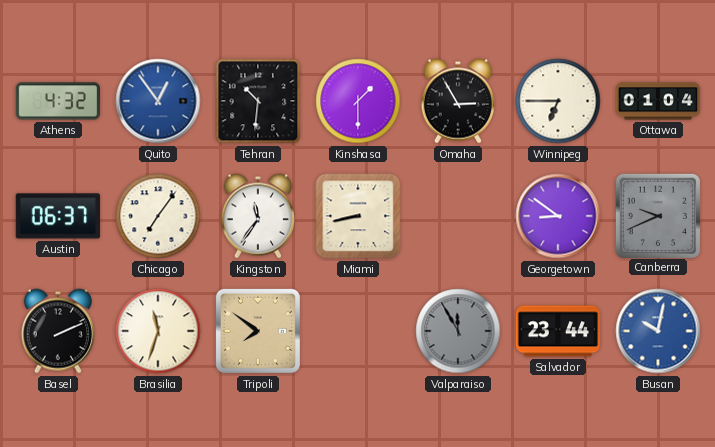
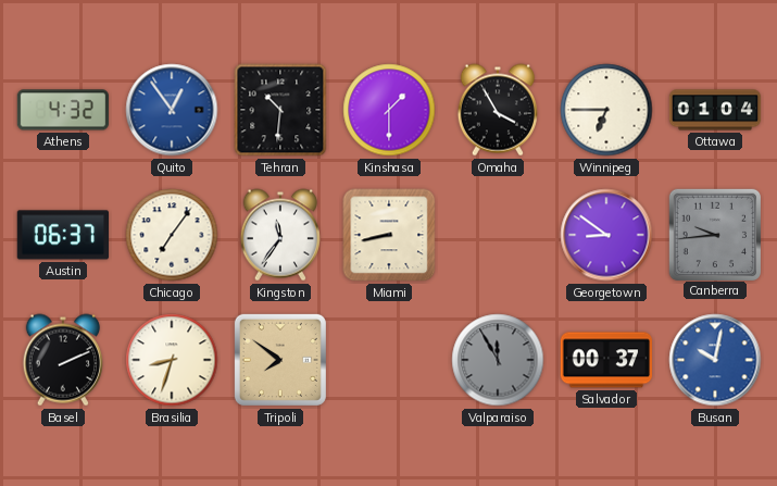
Omaha: 2:55 -> 3:55 (498, 110)
Canberra: 9:41 -> 9:44 (714, 234)
Brasilia: 11:33 -> 8:33 (172, 360)
Salvador: 23:44 -> 00:37 (605, 360)
